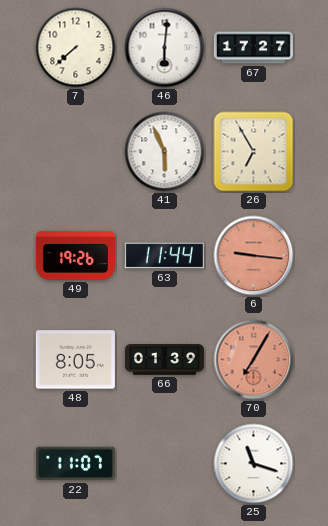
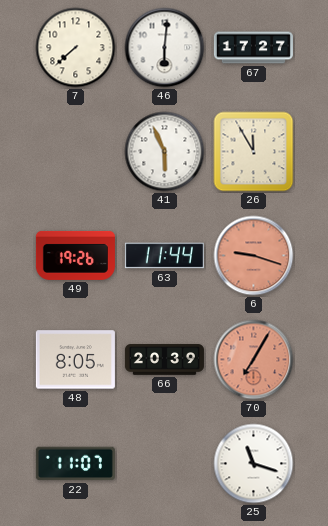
26: 6:55 -> 11:55 (254, 152)
6: 9:16 -> 9:18 (254, 256)
66: 01:39 -> 20:39 (164, 360)
